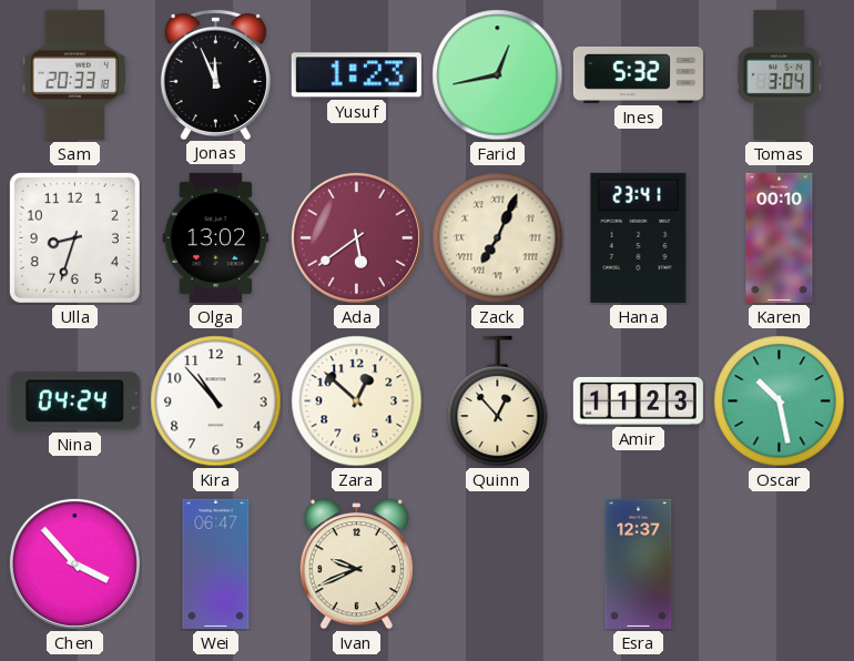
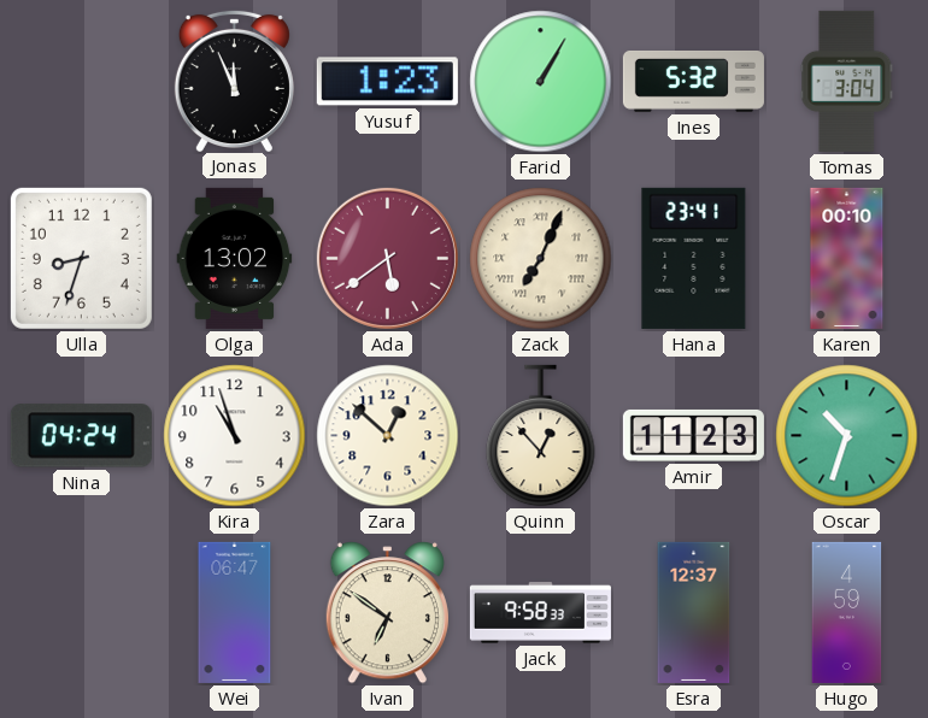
Sam: 20:33 -> none (75, 74)
Farid: 12:43 -> 1:05 (541, 82)
Kira: 10:53 -> 10:57 (235, 436)
Oscar: 10:28 -> 10:33 (847, 436)
Chen: 3:53 -> none (74, 563)
Ivan: 9:41 -> 6:51 (387, 613)
Jack: none -> 9:58 (540, 613)
Hugo: none -> 4:59 (847, 612)
